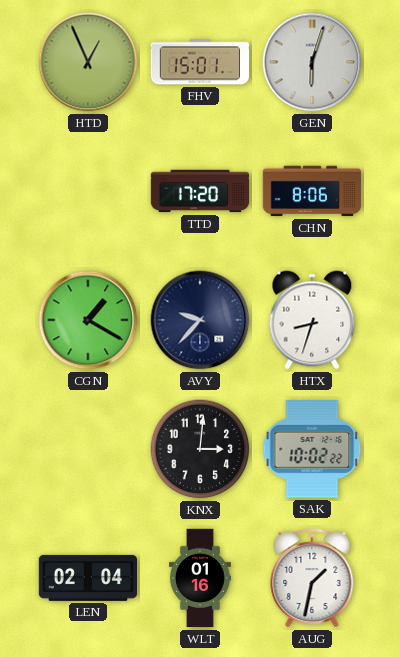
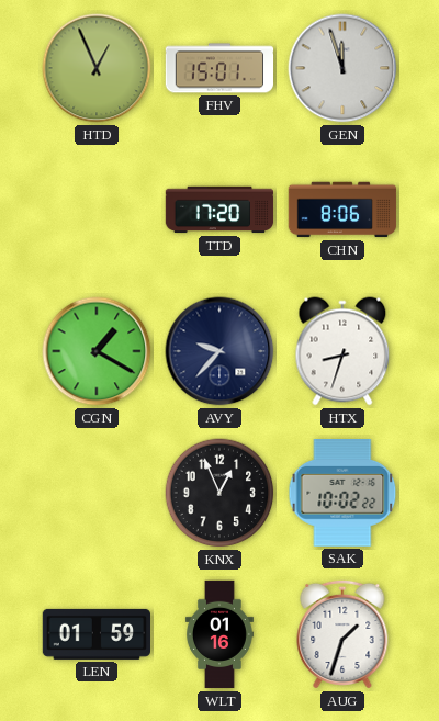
GEN: 6:03 -> 11:57 (342, 68)
KNX: 3:01 -> 12:56 (219, 493)
LEN: 02:04 -> 01:59 (95, 634)
AUG: 1:32 -> 1:33 (342, 634)
